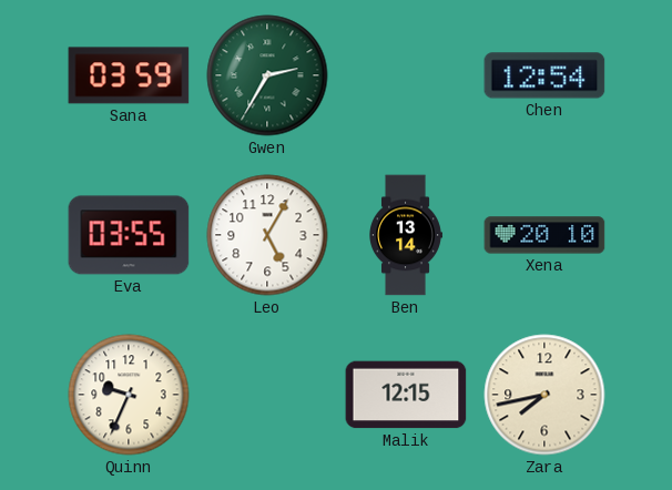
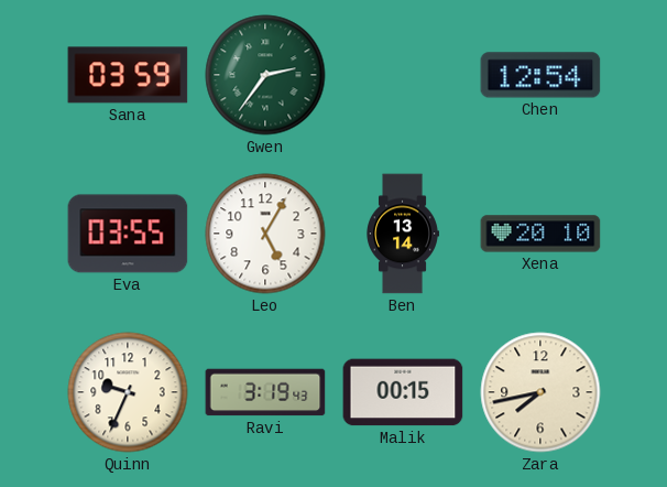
Gwen: 2:35 -> 2:36 (265, 75)
Ravi: none -> 3:19 (265, 392)
Malik: 12:15 -> 00:15 (403, 392)
